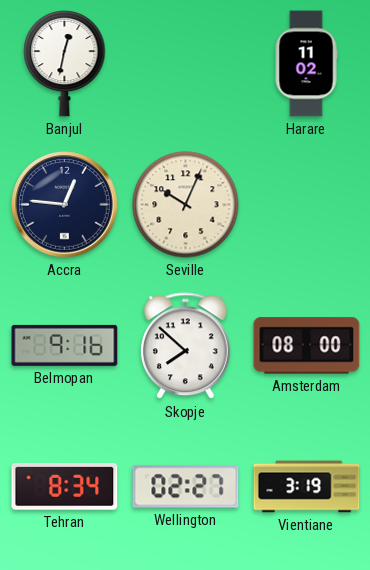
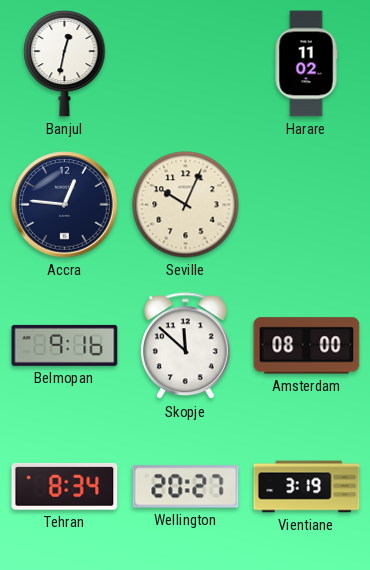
Skopje: 7:52 -> 11:52 (186, 346)
Wellington: 02:27 -> 20:27 (186, 487)
